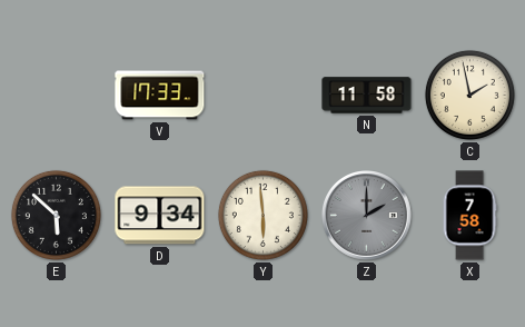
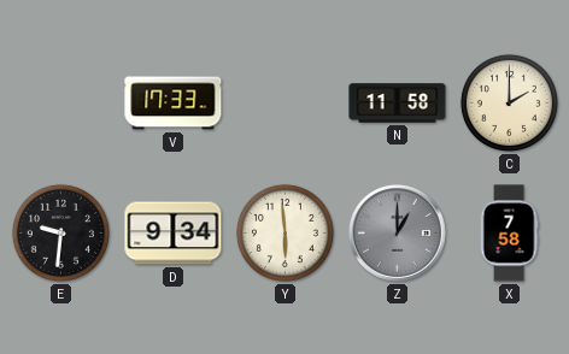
C: 1:58 -> 2:00 (509, 102)
E: 5:52 -> 9:31 (60, 232)
Z: 2:00 -> 1:00 (398, 234)
